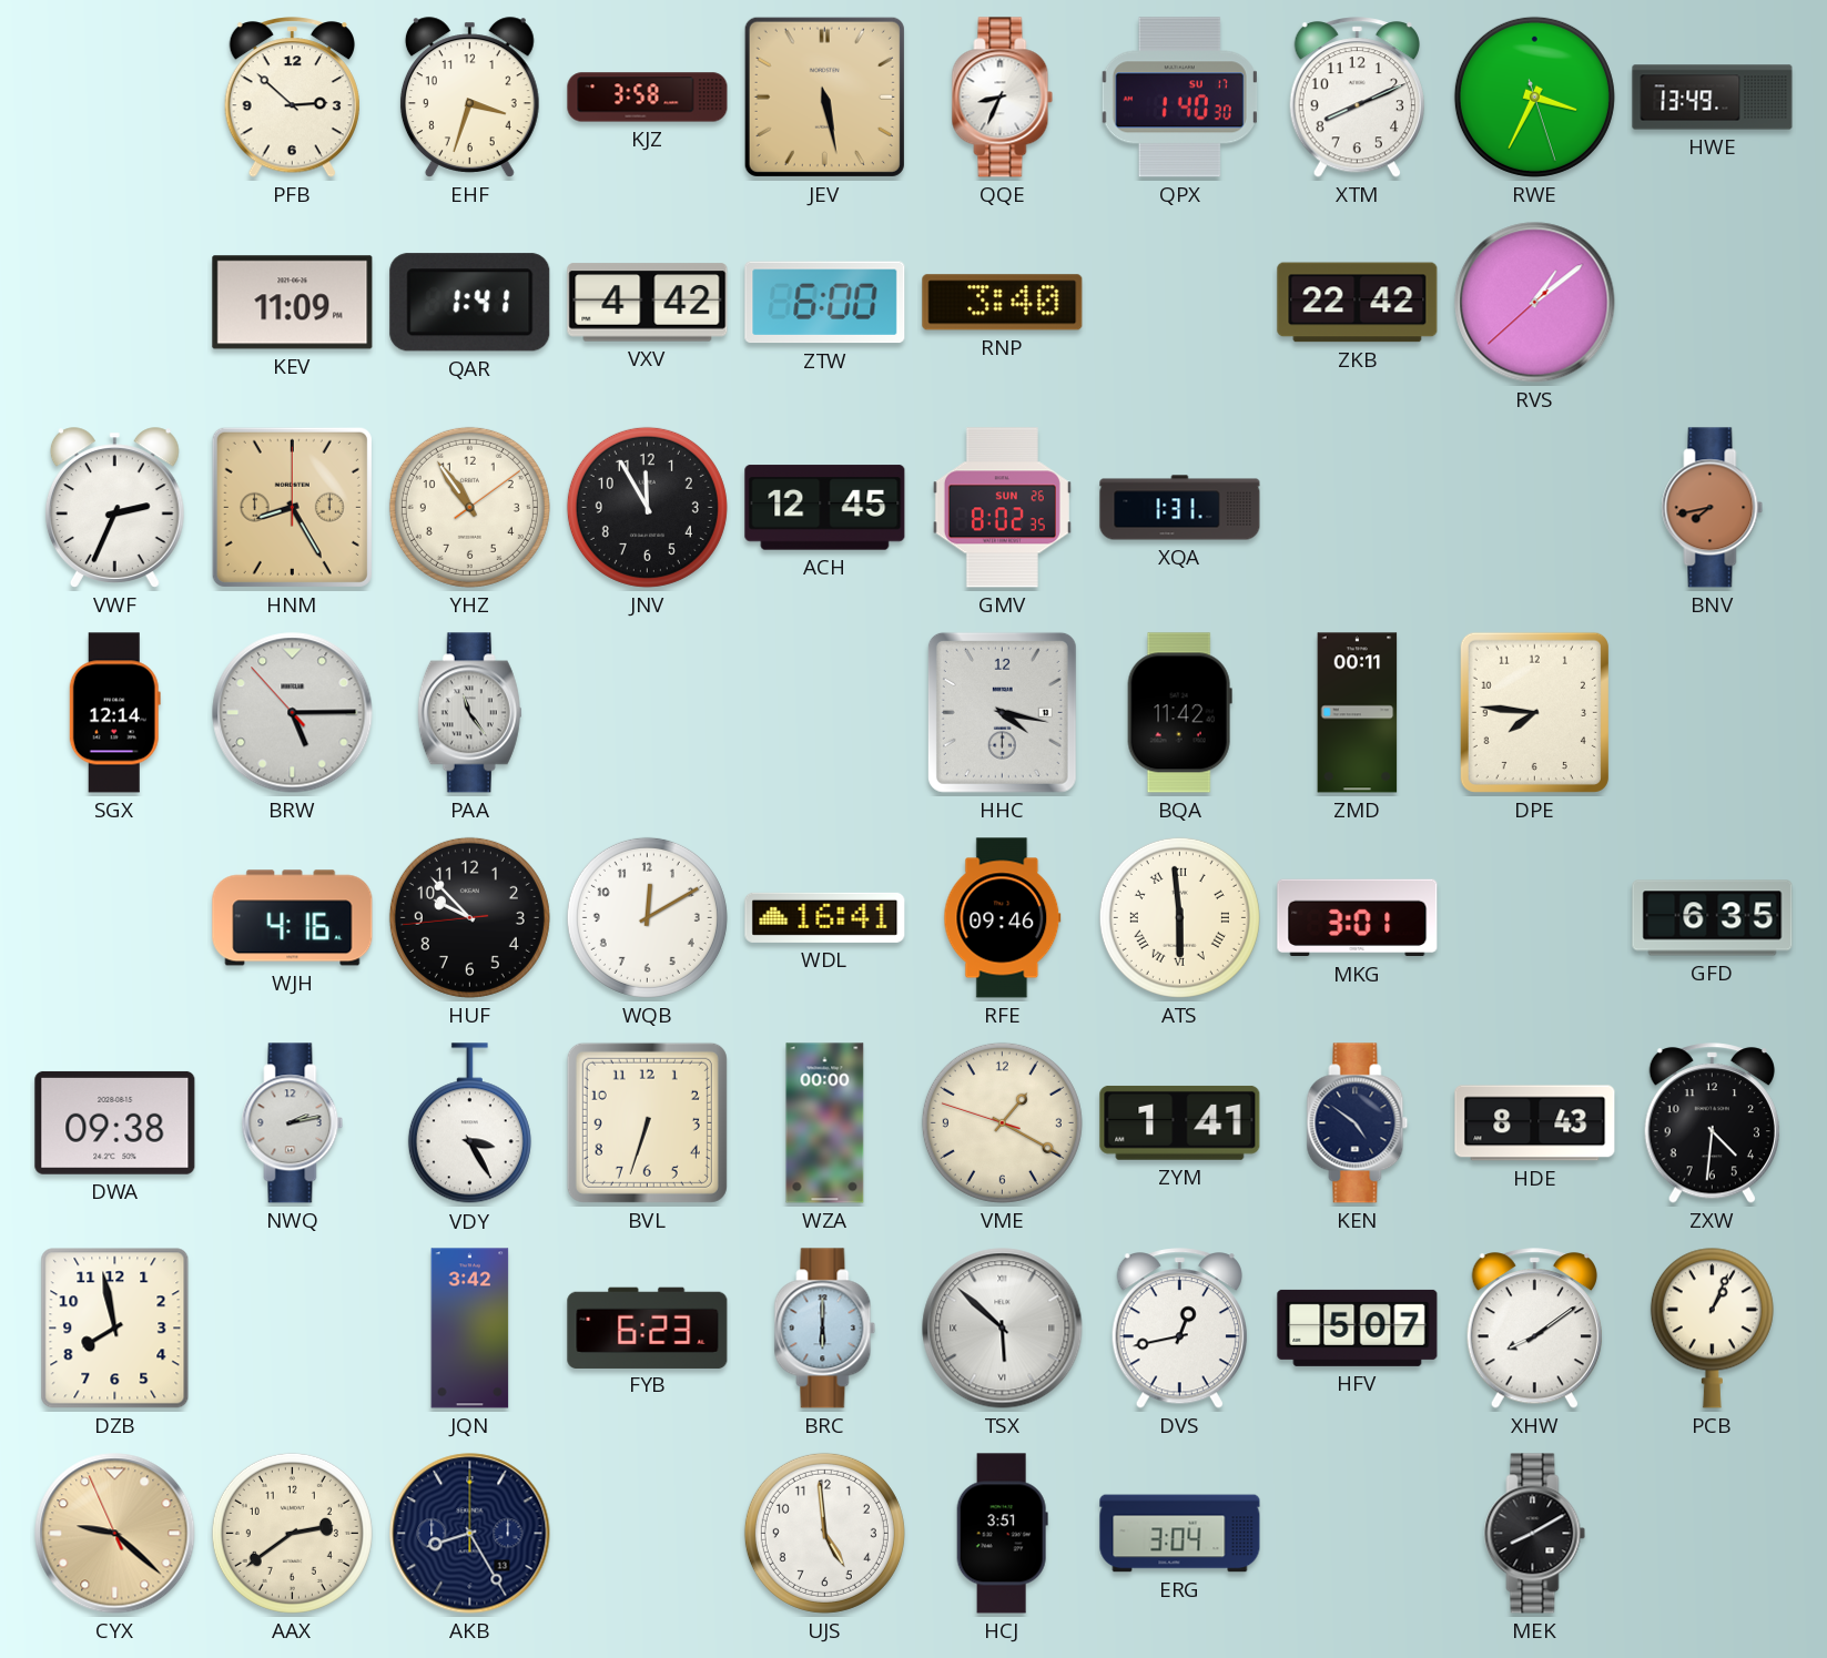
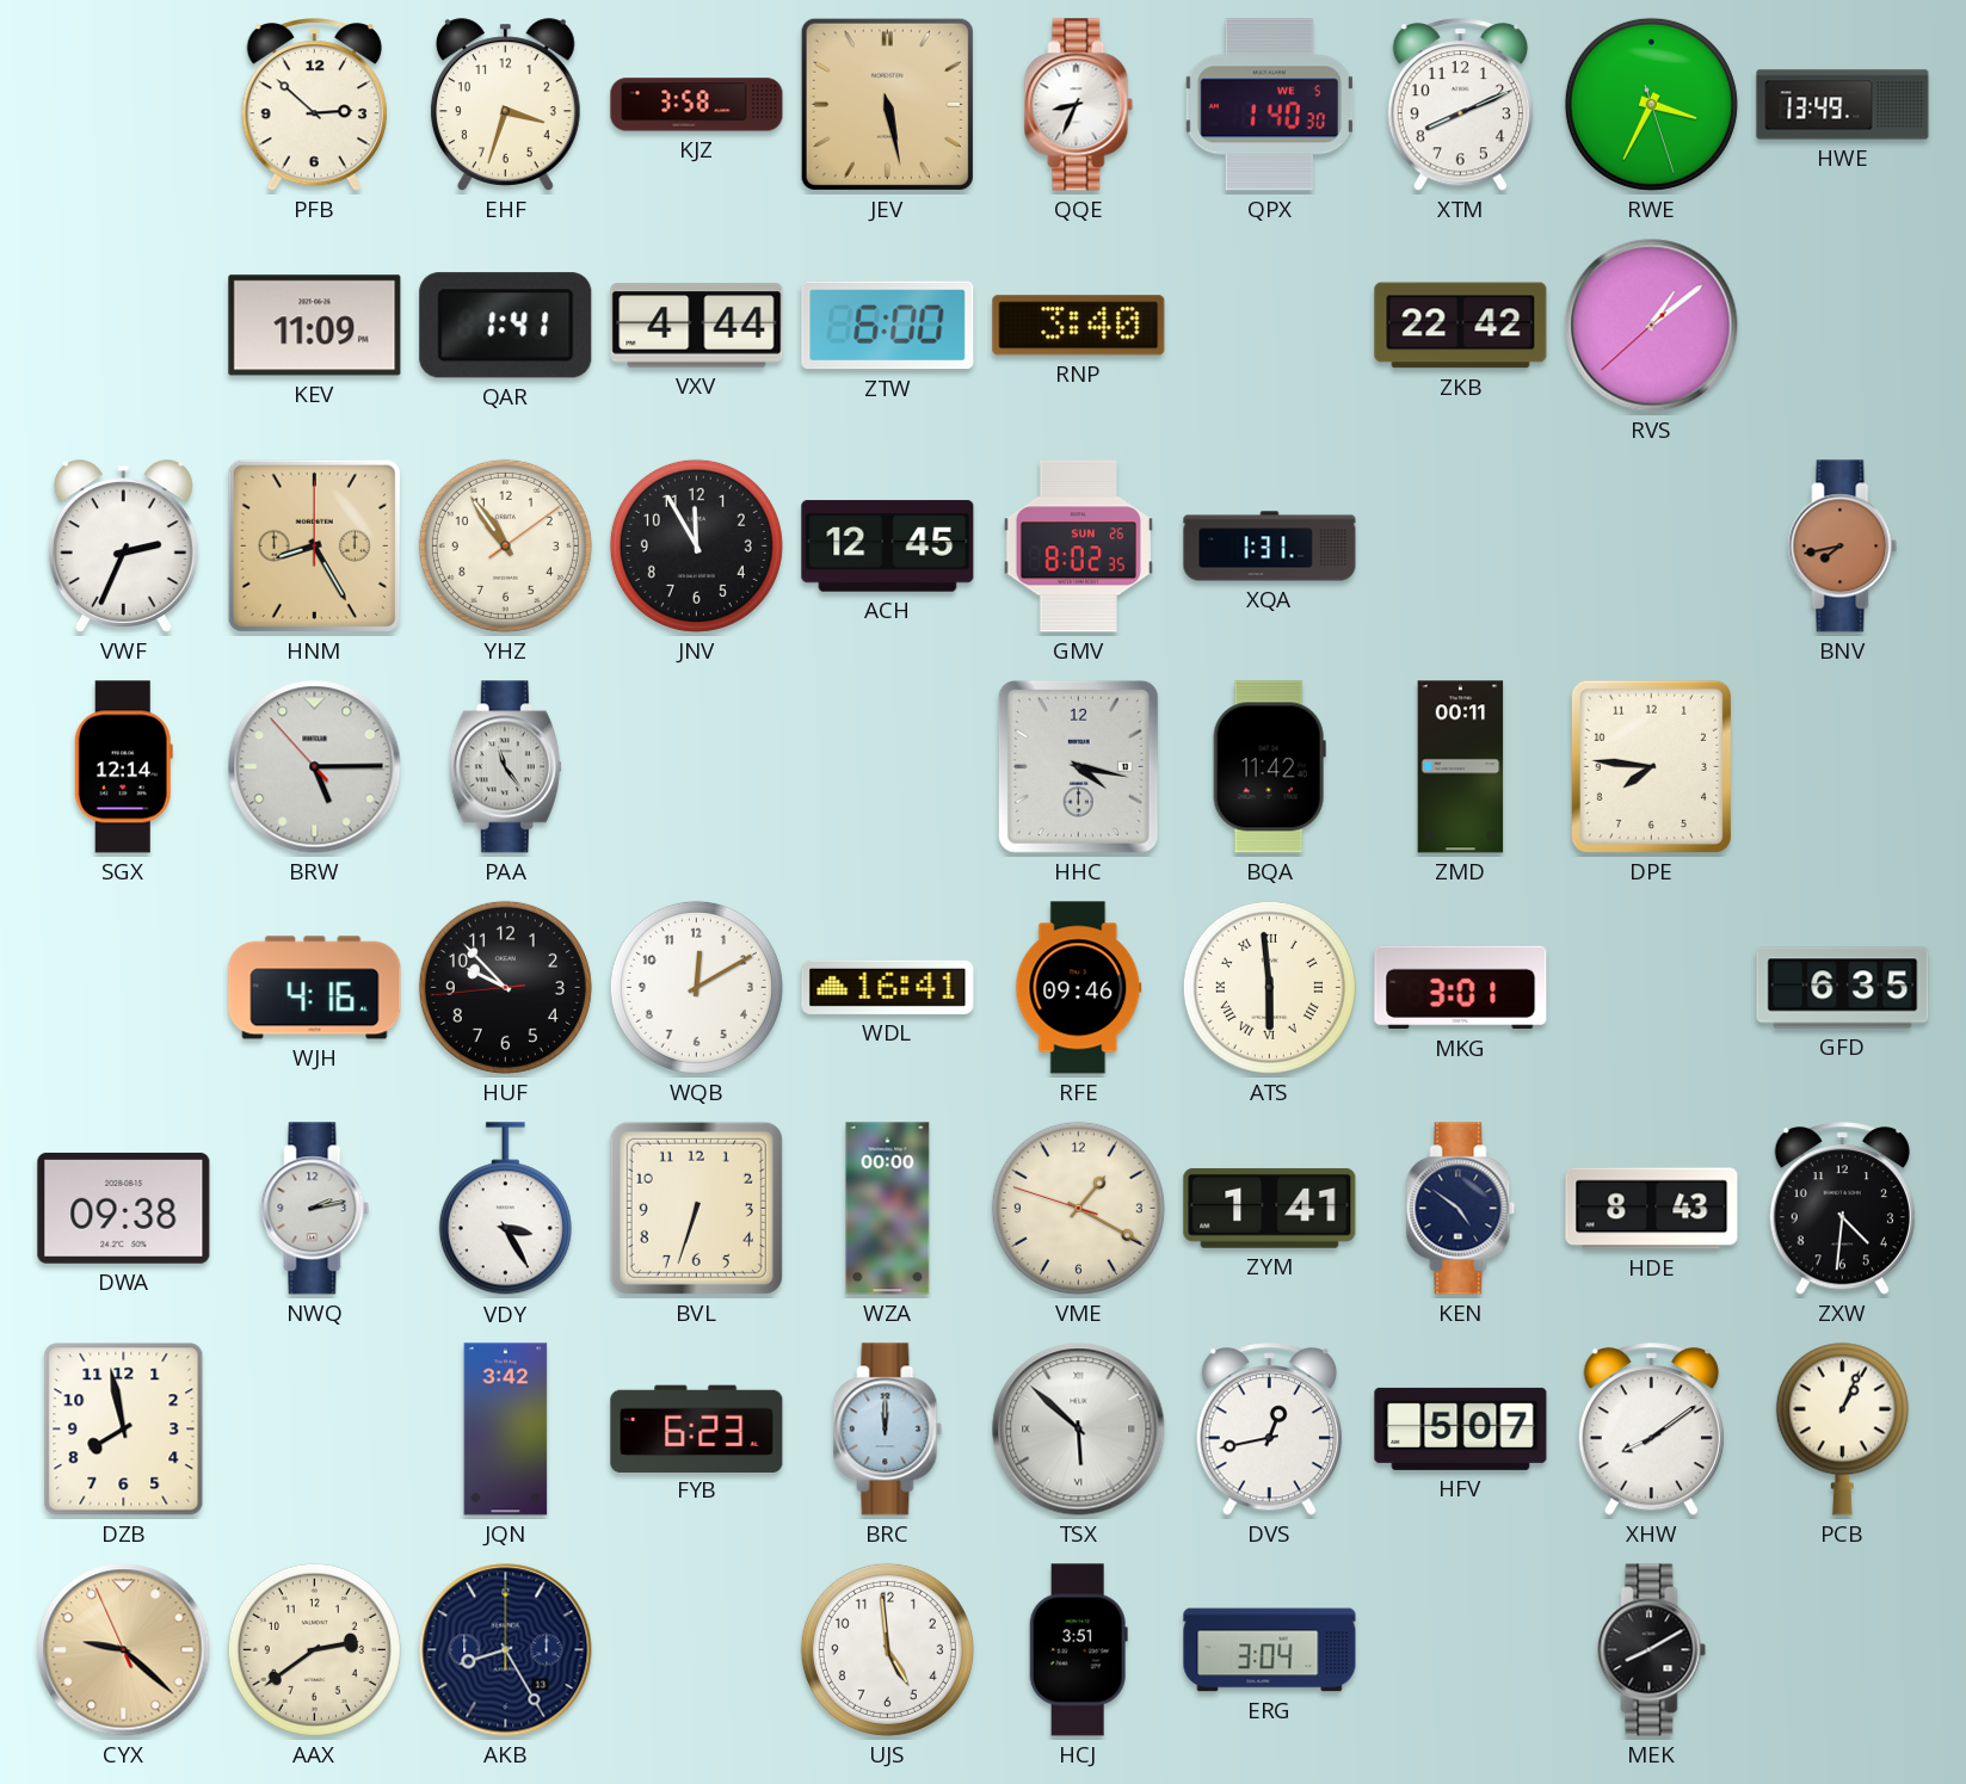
QPX date: SU 17 -> WE 5 (1269, 105)
VXV: 4:42 -> 4:44 (697, 326)
BRC: 6:00 -> 12:00 (888, 1430)
